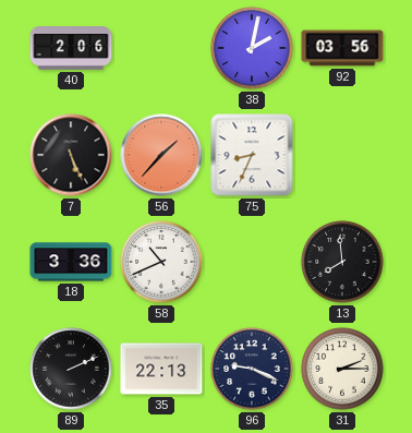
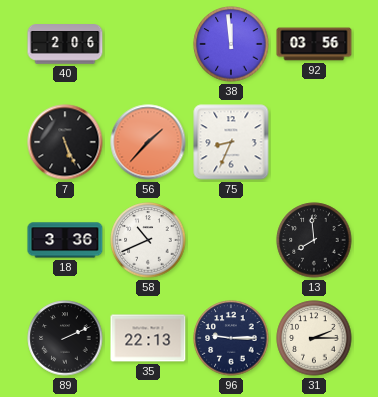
38: 2:02 -> 11:59 (231, 44)
96: 9:19 -> 9:15 (231, 338)
